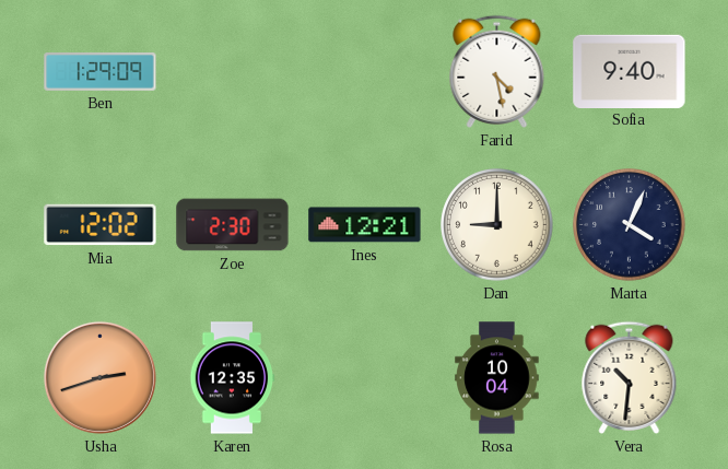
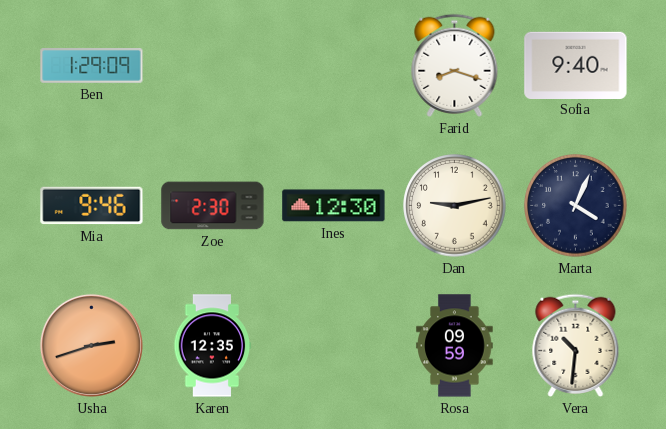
Farid: 4:28 -> 8:18 (455, 65)
Mia: 12:02 -> 9:46 (92, 206)
Ines: 12:21 -> 12:30 (334, 206)
Dan: 9:00 -> 9:13 (455, 206)
Rosa: 10:04 -> 09:59 (455, 346)
